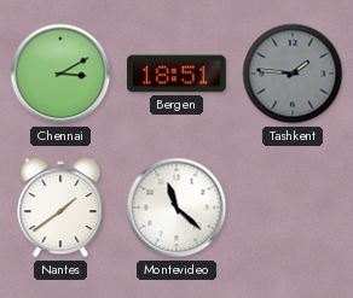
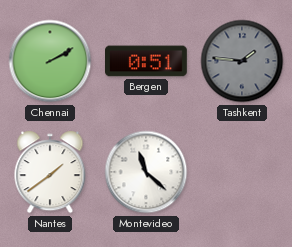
Chennai: 3:10 -> 2:10 (50, 61)
Bergen: 18:51 -> 0:51 (147, 61)
